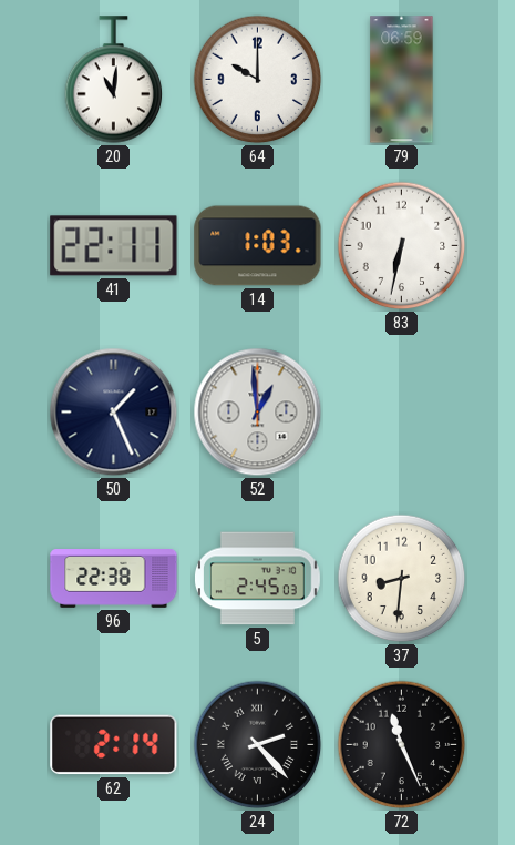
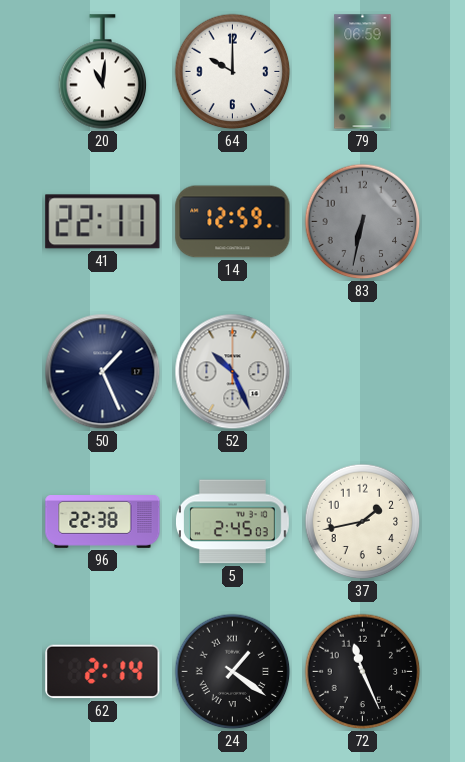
14: 1:03 -> 12:59 (233, 222)
83 dial: white -> grey (363, 222)
52: 12:59 -> 10:26 (233, 372)
37: 8:31 -> 1:43 (363, 522)
24: 2:23 -> 1:21 (233, 672)
